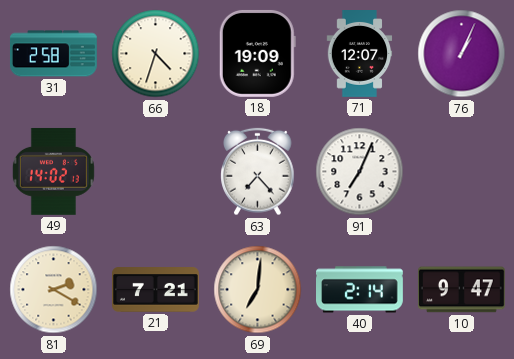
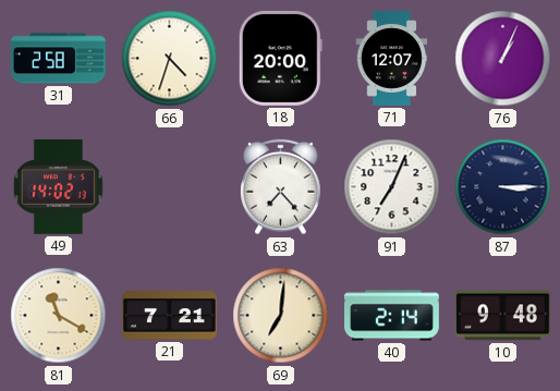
18: 19:09 -> 20:00 (280, 58)
87: none -> 3:15 (503, 187)
81: 2:20 -> 11:20 (59, 316)
10: 9:47 -> 9:48 (502, 316)
